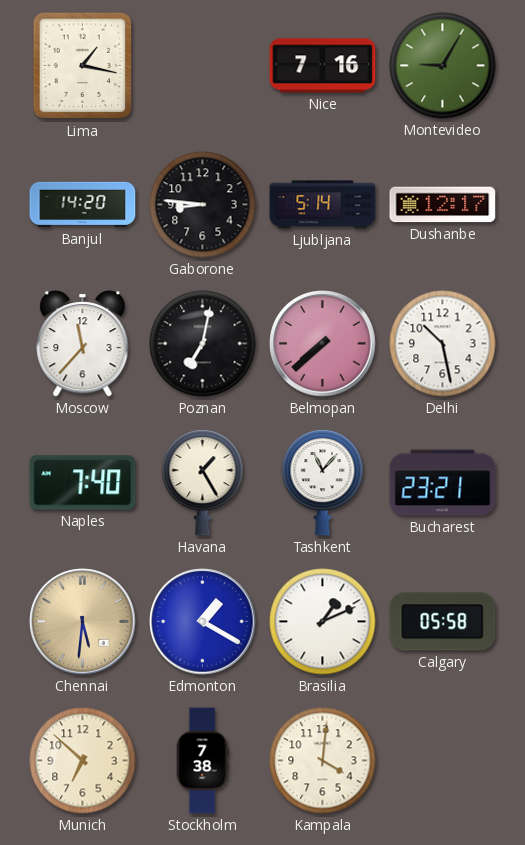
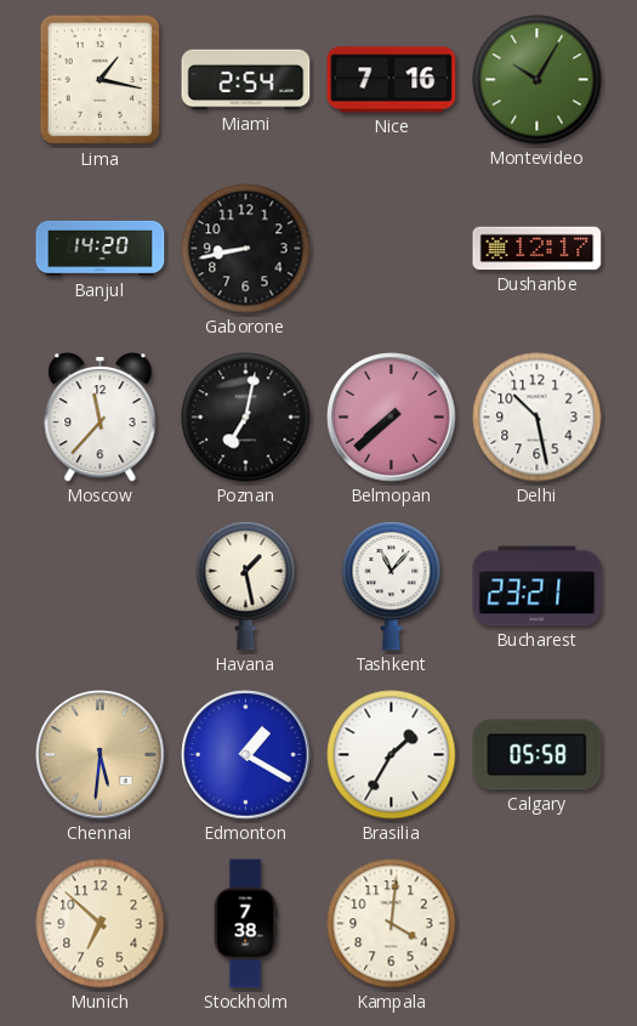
Miami: none -> 2:54 (246, 80)
Montevideo: 9:05 -> 10:05 (538, 80)
Gaborone: 8:46 -> 8:43 (246, 249)
Ljubljana: 5:14 -> none (323, 205)
Naples: 7:40 -> none (83, 483)
Havana: 1:25 -> 1:28 (246, 585)
Brasilia: 1:11 -> 1:35 (392, 755)
